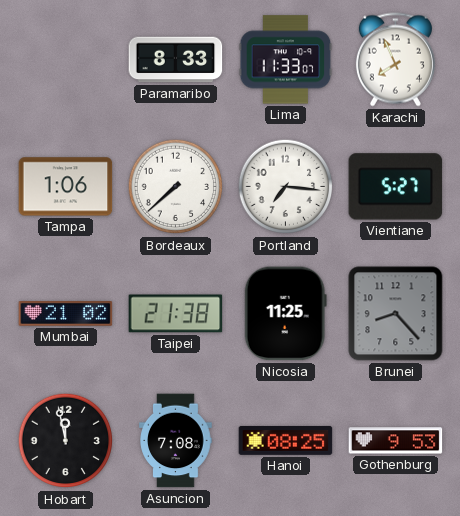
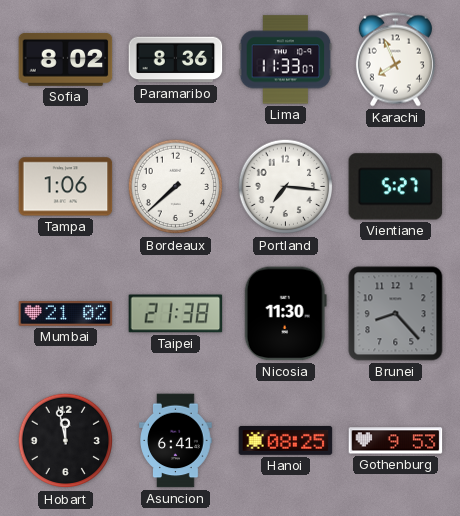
Sofia: none -> 8:02 (66, 59)
Paramaribo: 8:33 -> 8:36 (176, 60)
Nicosia: 11:25 -> 11:30 (285, 314)
Asuncion: 7:08 -> 6:41 (176, 441)
